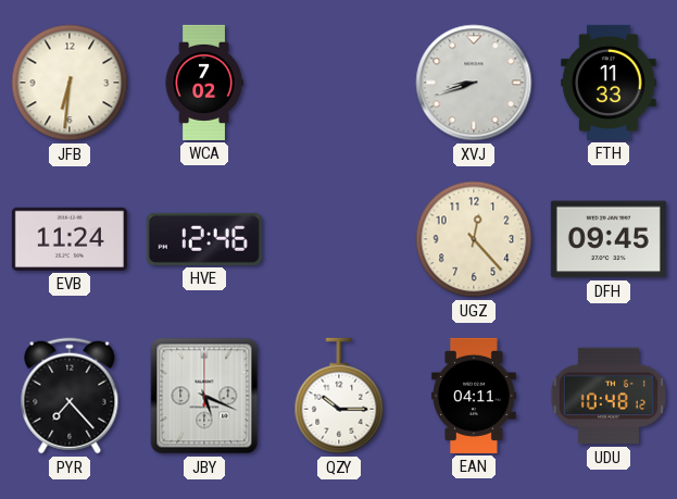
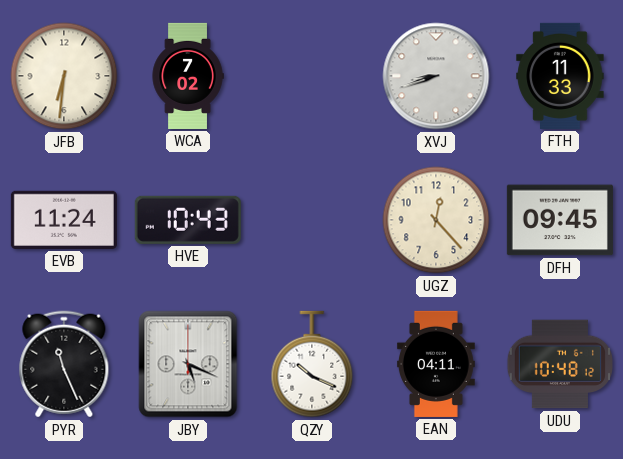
HVE: 12:46 -> 10:43 (188, 220)
PYR: 7:23 -> 11:26 (64, 364)
QZY: 10:15 -> 10:19 (312, 364)
